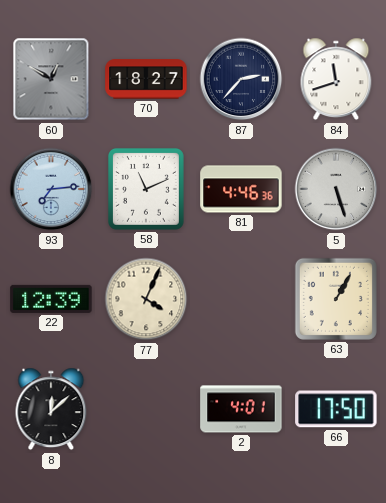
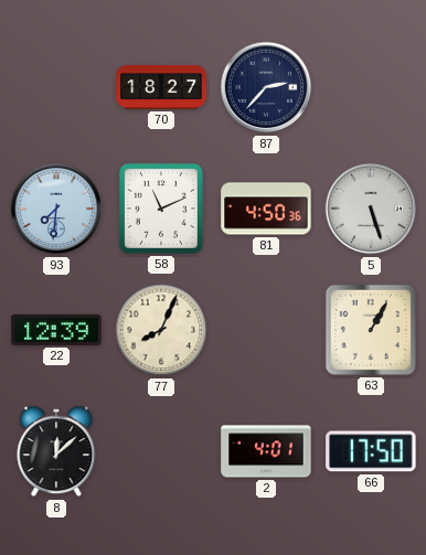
60: 12:50 -> none (51, 79)
84: 11:42 -> none (336, 79)
93: 7:14 -> 7:31 (56, 209)
81: 4:46 -> 4:50 (266, 209)
77: 4:04 -> 8:04 (161, 330)
